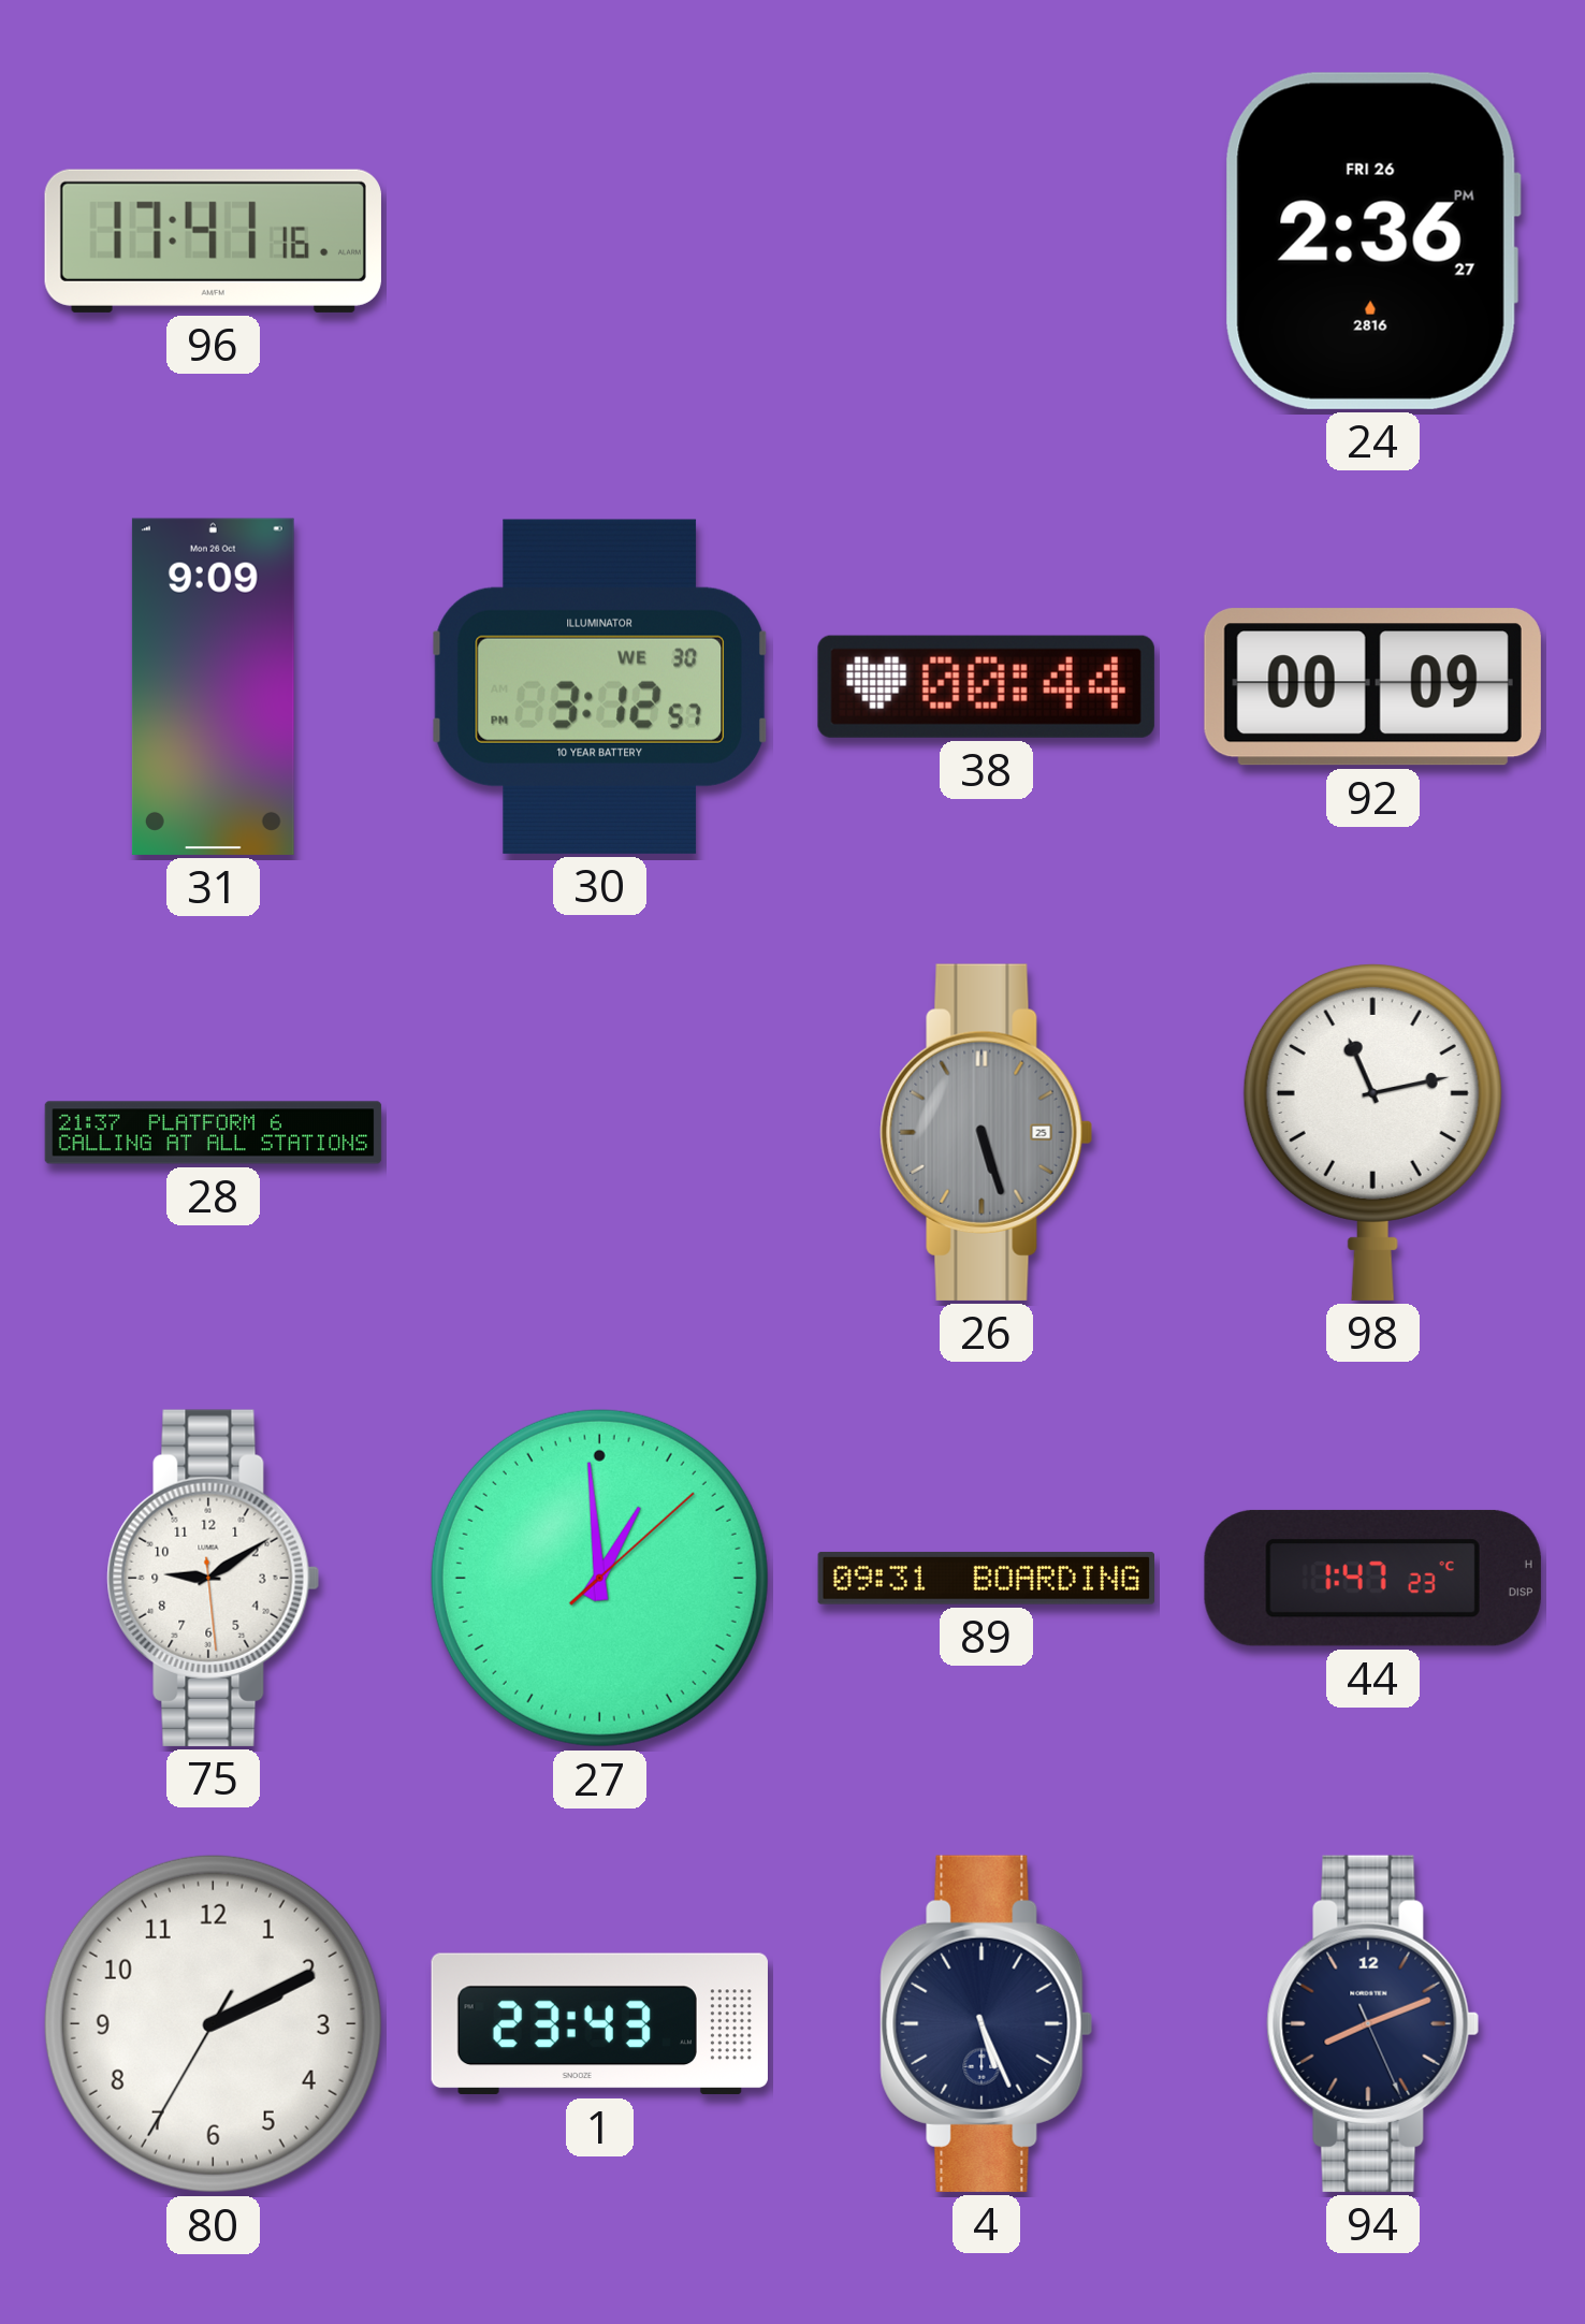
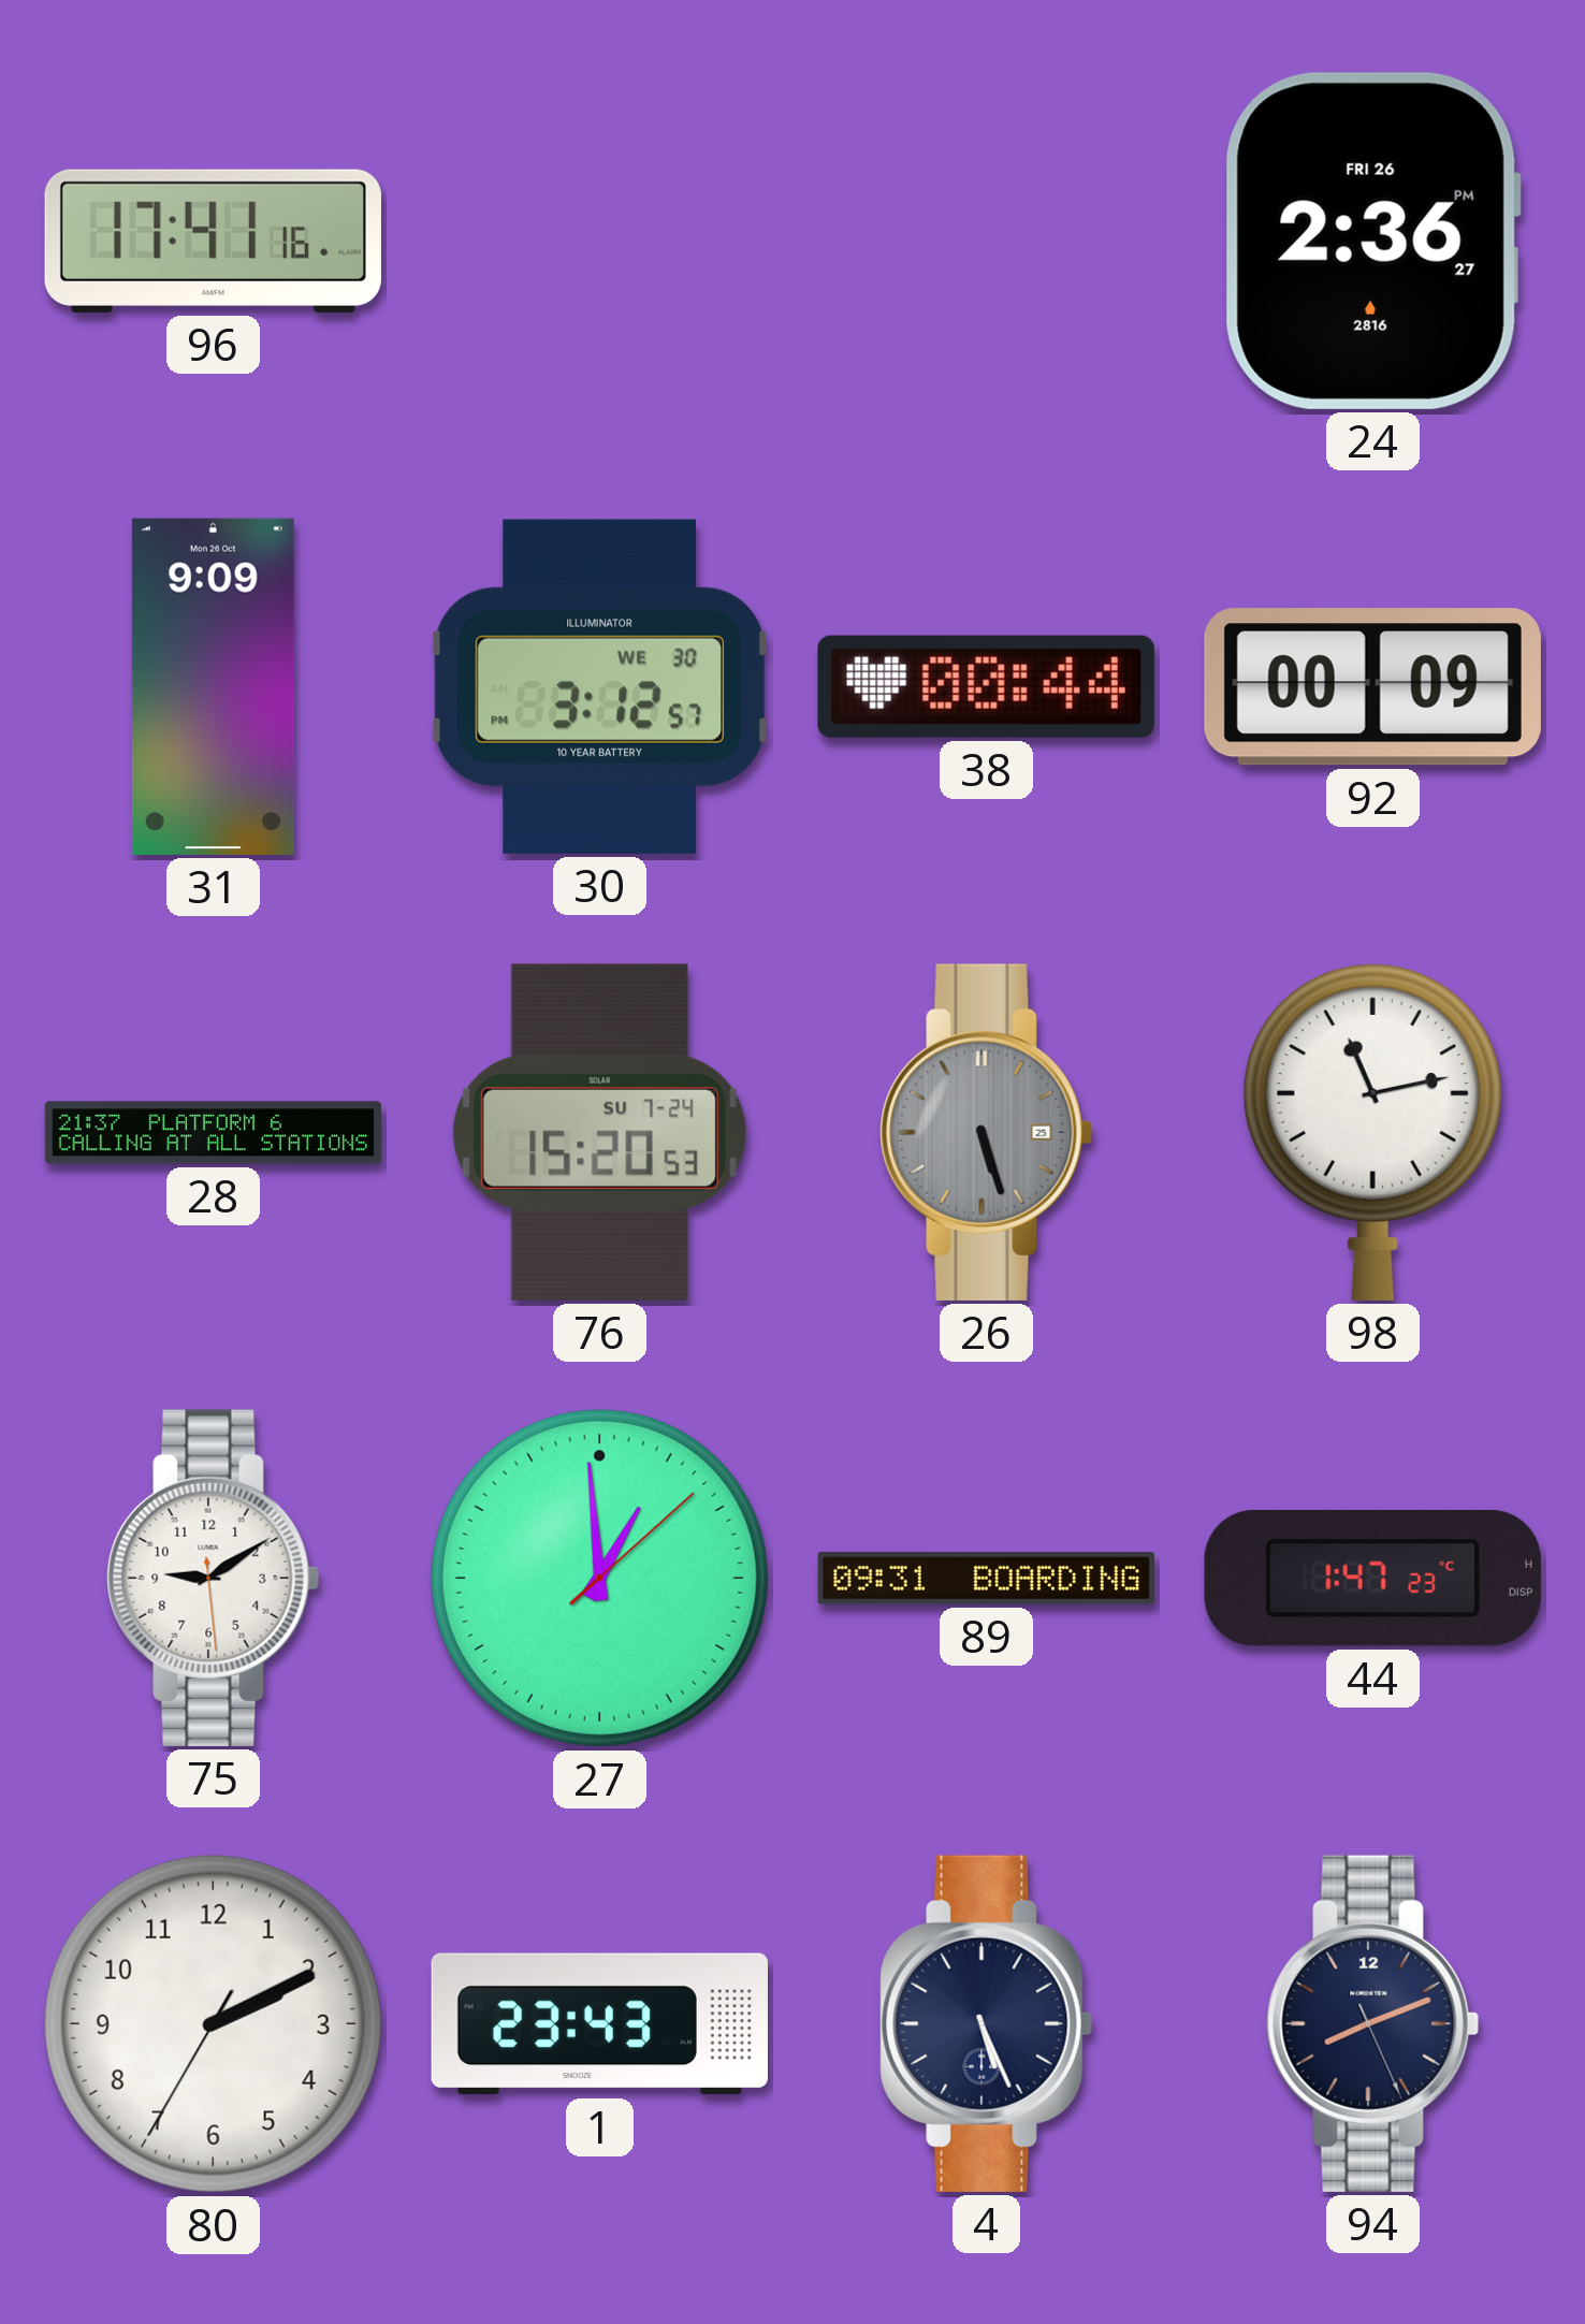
76: none -> 15:20 (599, 1132)
